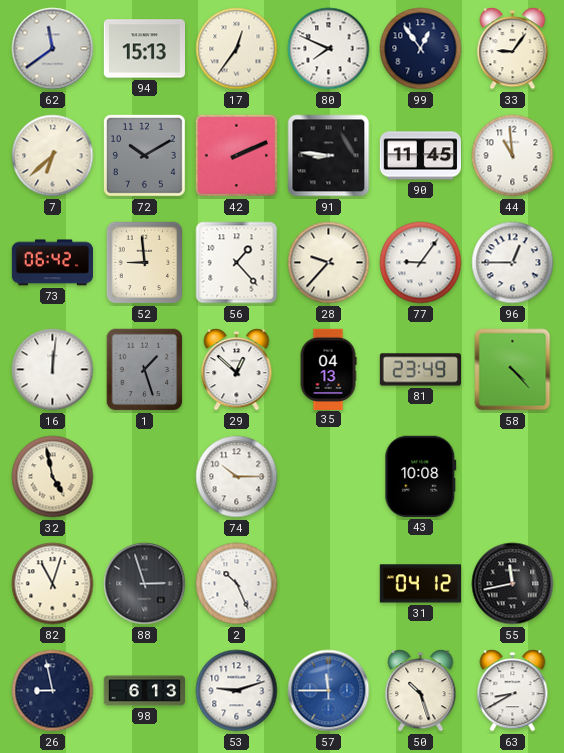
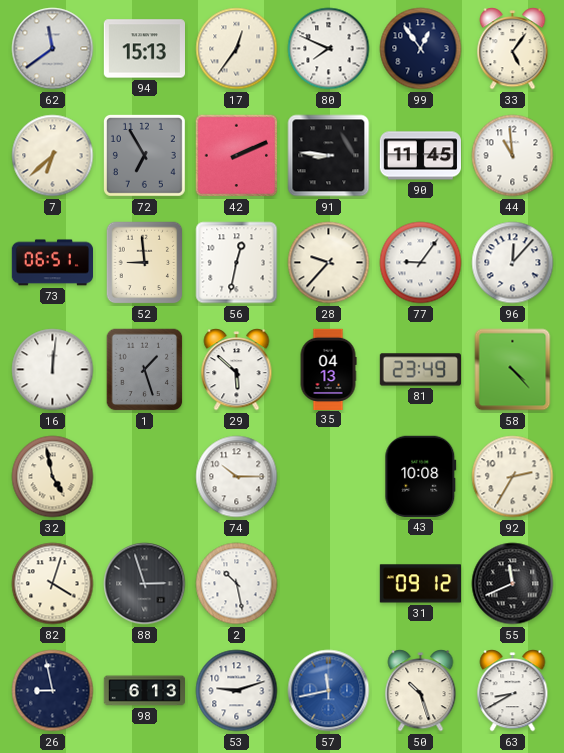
33: 9:06 -> 5:06 (513, 49)
72: 10:10 -> 6:55 (144, 155)
73: 06:42 -> 06:51 (52, 263)
56: 1:23 -> 12:32 (237, 263)
96: 12:45 -> 12:07 (513, 263)
29: 12:52 -> 5:52 (237, 370)
92: none -> 2:35 (513, 477)
82: 11:03 -> 4:03 (53, 584)
2: 10:26 -> 10:28 (237, 584)
31: 04:12 -> 09:12 (420, 584)
55: 11:43 -> 11:41 (513, 584)
57: 11:45 -> 11:43 (329, 691)
